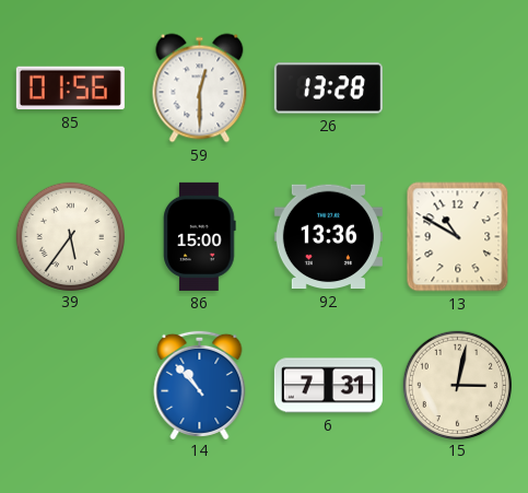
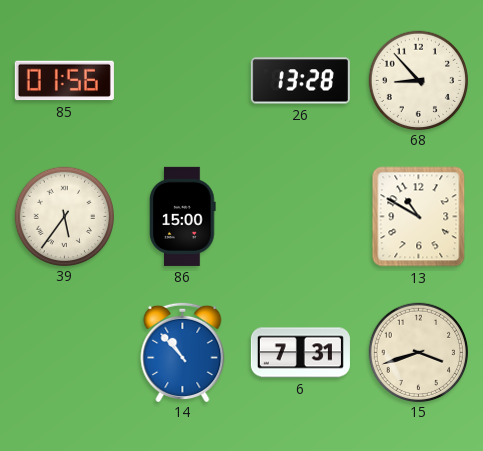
59: 12:30 -> none (200, 89)
68: none -> 8:53 (418, 80)
92: 13:36 -> none (328, 237)
15: 3:02 -> 3:42 (418, 352)
